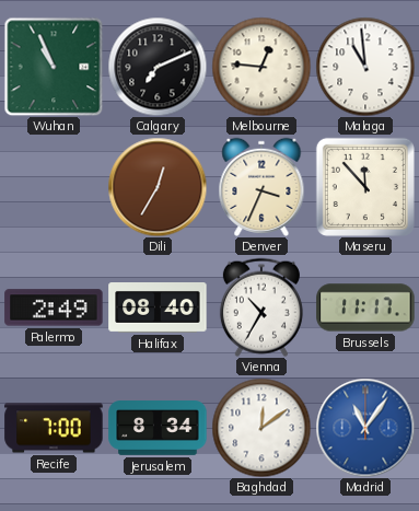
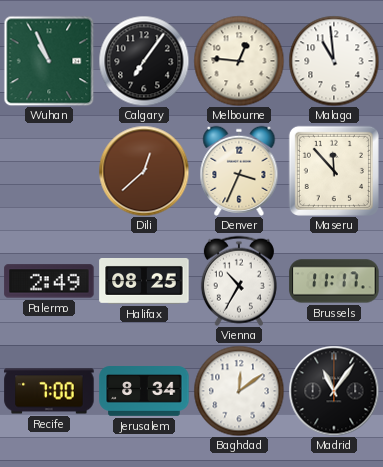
Calgary: 7:11 -> 7:06 (144, 61)
Dili: 12:35 -> 12:38 (144, 171)
Halifax: 08:40 -> 08:25 (144, 282)
Madrid dial: blue -> black (334, 391)
